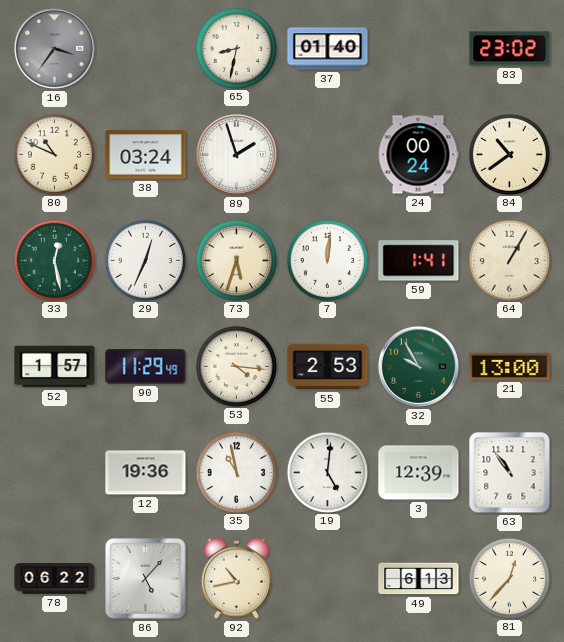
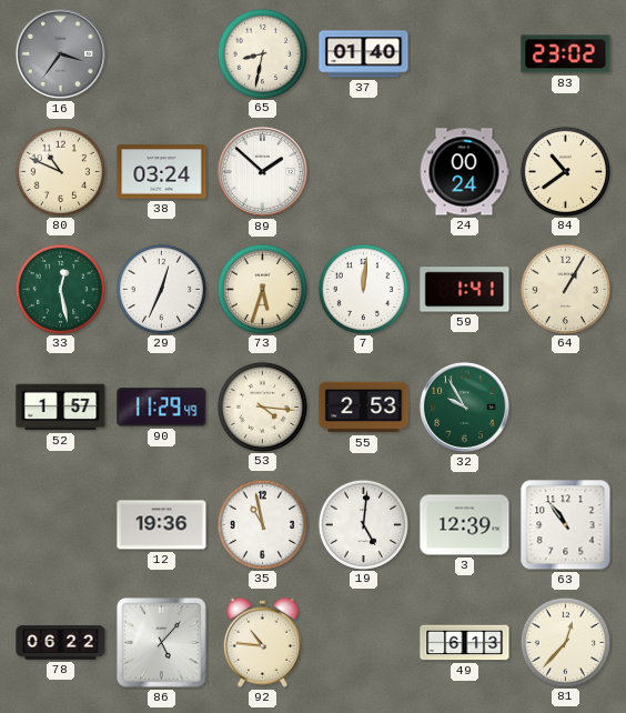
89: 1:57 -> 1:52 (262, 171)
21: 13:00 -> none (510, 366)
92: 10:43 -> 10:46 (262, 642)
